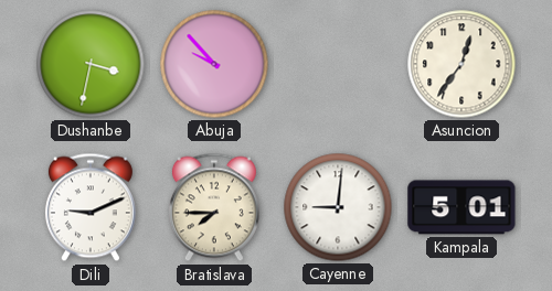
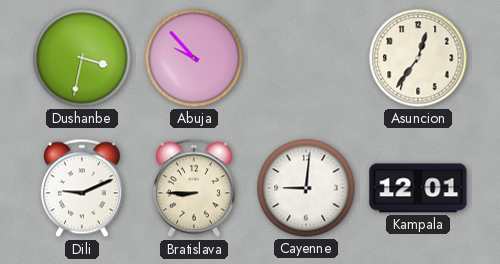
Bratislava: 7:45 -> 8:45 (194, 188)
Kampala: 5:01 -> 12:01 (418, 188)
